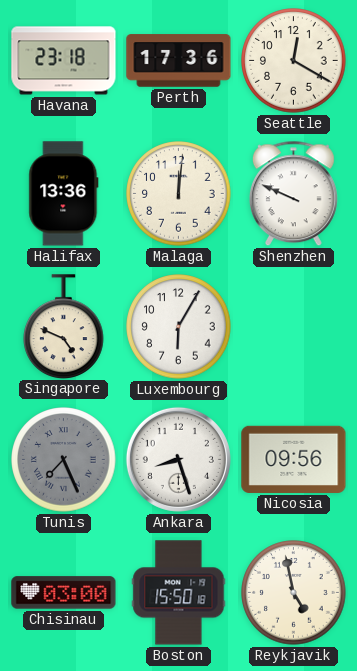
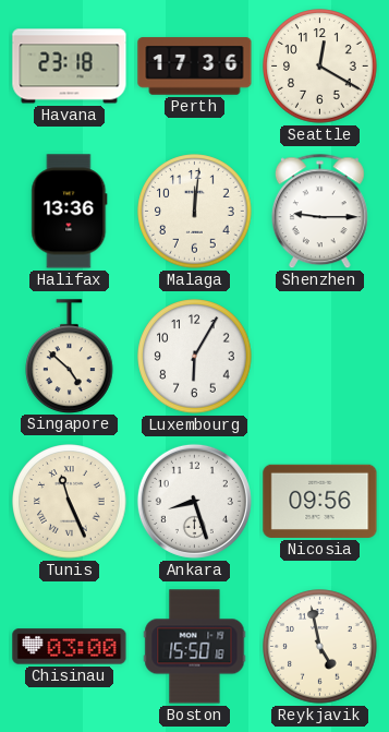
Shenzhen: 9:49 -> 9:15 (319, 212)
Singapore: 4:49 -> 4:52 (70, 356)
Tunis: 7:26 -> 11:26 (70, 502)
Tunis dial: grey -> cream (70, 502)
